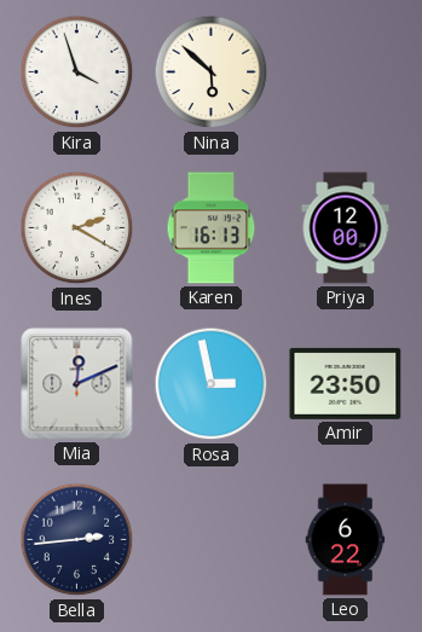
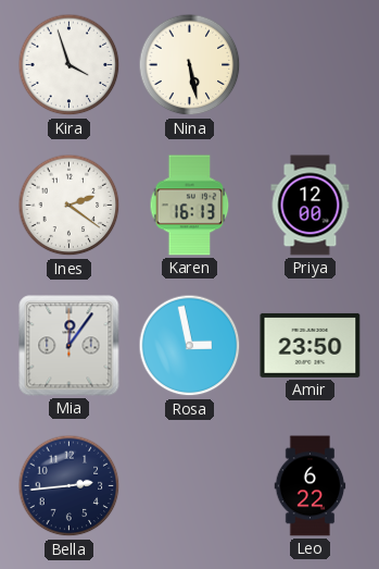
Nina: 5:52 -> 5:28 (190, 65)
Ines: 2:20 -> 2:21 (70, 206)
Mia: 12:11 -> 12:06 (70, 346)
